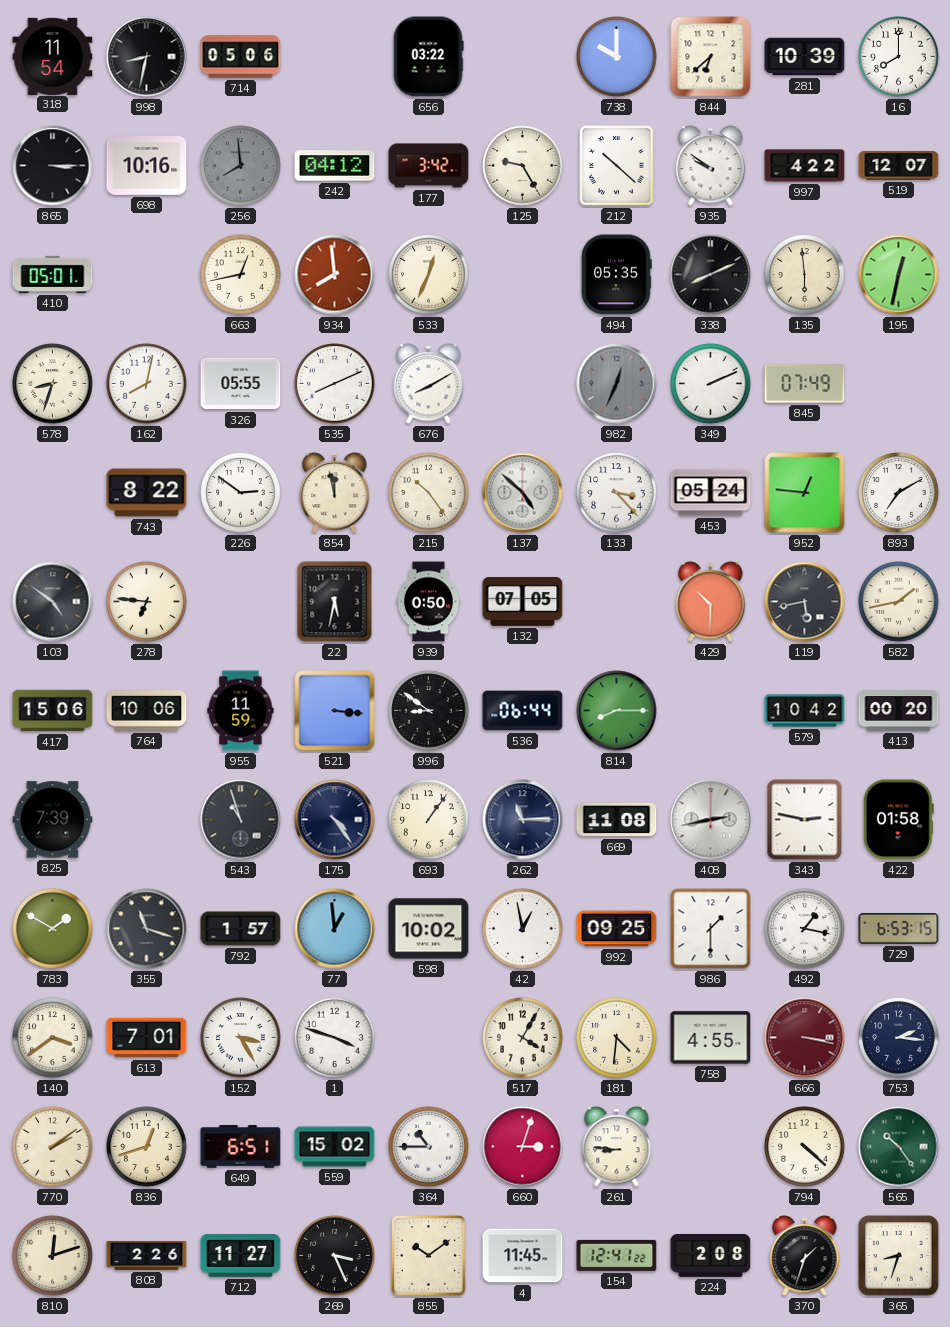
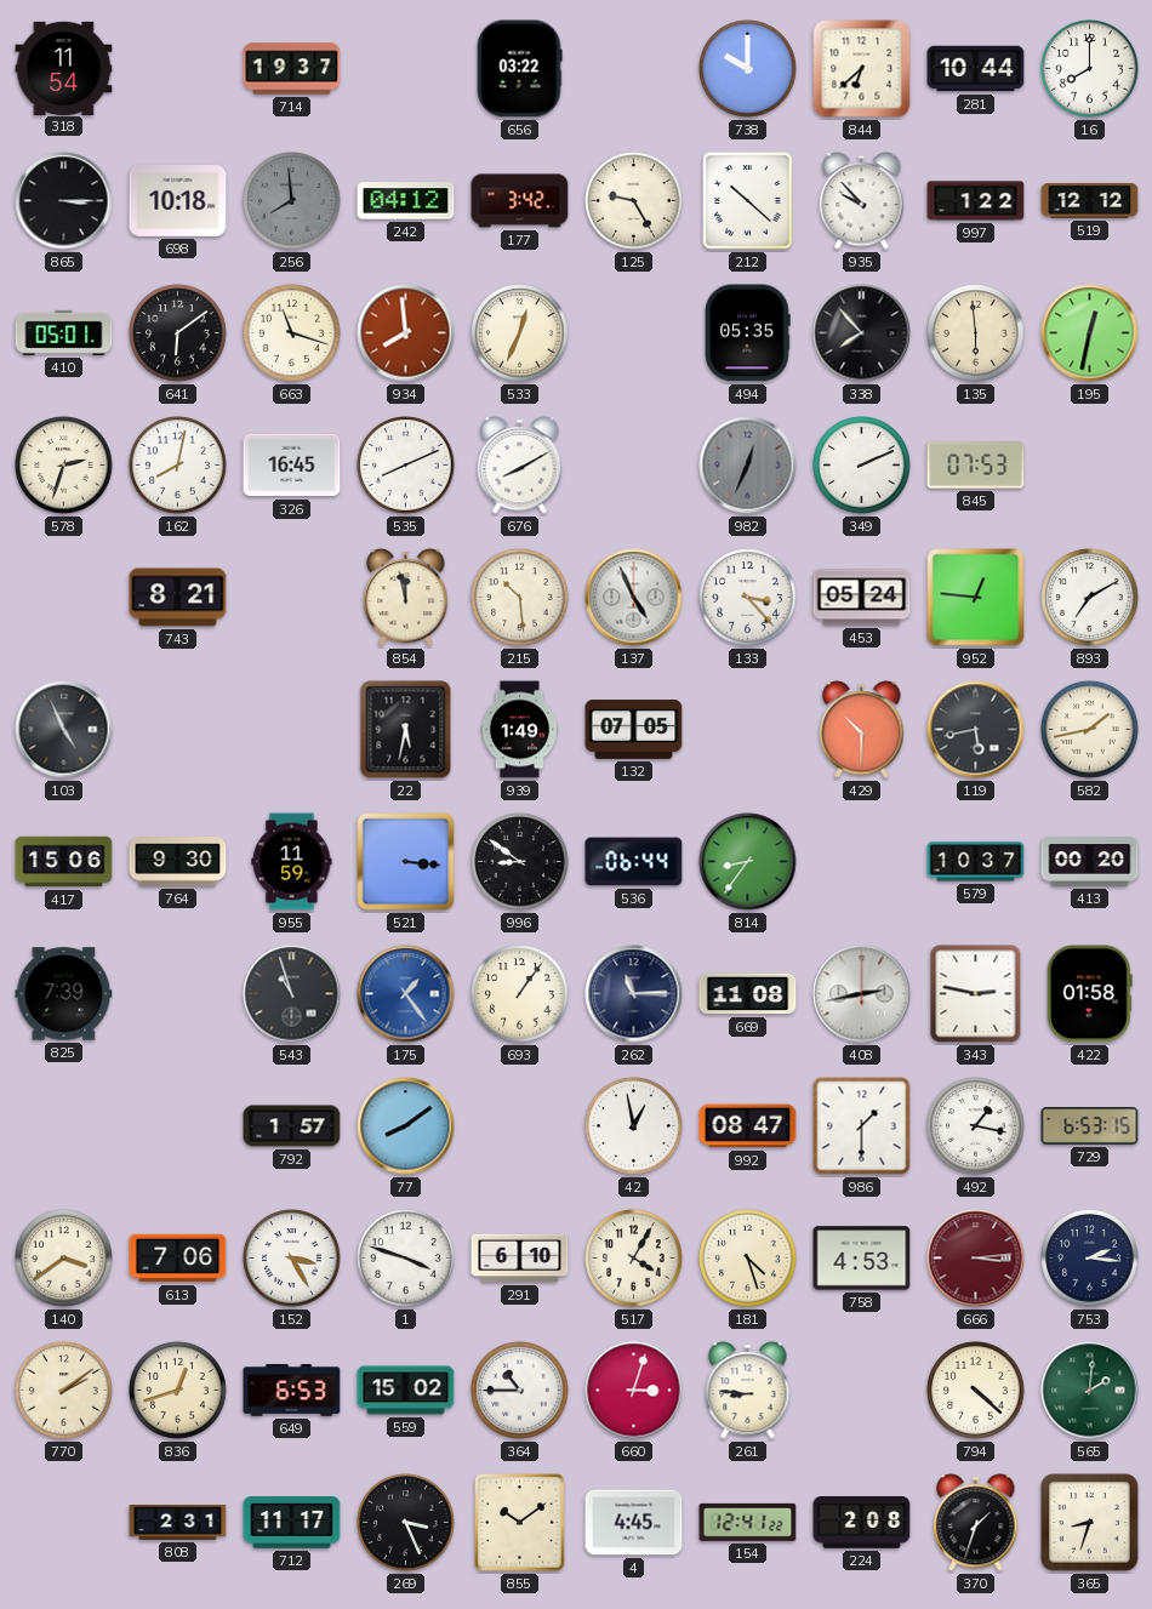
998: 8:32 -> none (147, 57)
714: 05:06 -> 19:37 (292, 69)
281: 10:39 -> 10:44 (976, 69)
698: 10:16 -> 10:18 (178, 201)
935: 9:51 -> 9:53 (862, 201)
997: 4:22 -> 1:22 (976, 201)
519: 12:07 -> 12:12 (1090, 201)
641: none -> 6:09 (178, 333)
663: 12:43 -> 11:18 (292, 333)
338: 8:11 -> 7:53 (862, 333)
578: 8:33 -> 2:33 (64, 466)
326: 05:55 -> 16:45 (292, 466)
845: 07:49 -> 07:53 (976, 466)
743: 8:22 -> 8:21 (178, 598)
226: 2:51 -> none (241, 493)
215: 10:24 -> 10:29 (520, 598)
137: 4:52 -> 4:56 (634, 598)
103: 4:51 -> 4:56 (64, 730)
278: 6:46 -> none (147, 602)
939: 0:50 -> 1:49 (520, 730)
764: 10:06 -> 9:30 (178, 862)
814: 8:15 -> 8:36 (748, 862)
579: 10:42 -> 10:37 (976, 862)
175: 4:24 -> 1:24 (406, 994)
175 dial: navy -> blue (406, 994)
783: 1:50 -> none (53, 929)
355: 11:18 -> none (147, 929)
77: 12:59 -> 8:09 (406, 1126)
598: 10:02 -> none (429, 929)
992: 09:25 -> 08:47 (748, 1126)
613: 7:01 -> 7:06 (178, 1259)
291: none -> 6:10 (520, 1259)
181: 4:31 -> 4:27 (748, 1259)
758: 4:55 -> 4:53 (862, 1259)
666: 3:17 -> 3:14 (976, 1259)
649: 6:51 -> 6:53 (292, 1391)
565: 10:24 -> 2:01 (1090, 1391)
810: 12:12 -> none (53, 1256)
808: 2:26 -> 2:31 (178, 1523)
712: 11:27 -> 11:17 (292, 1523)
4: 11:45 -> 4:45 (634, 1523)
